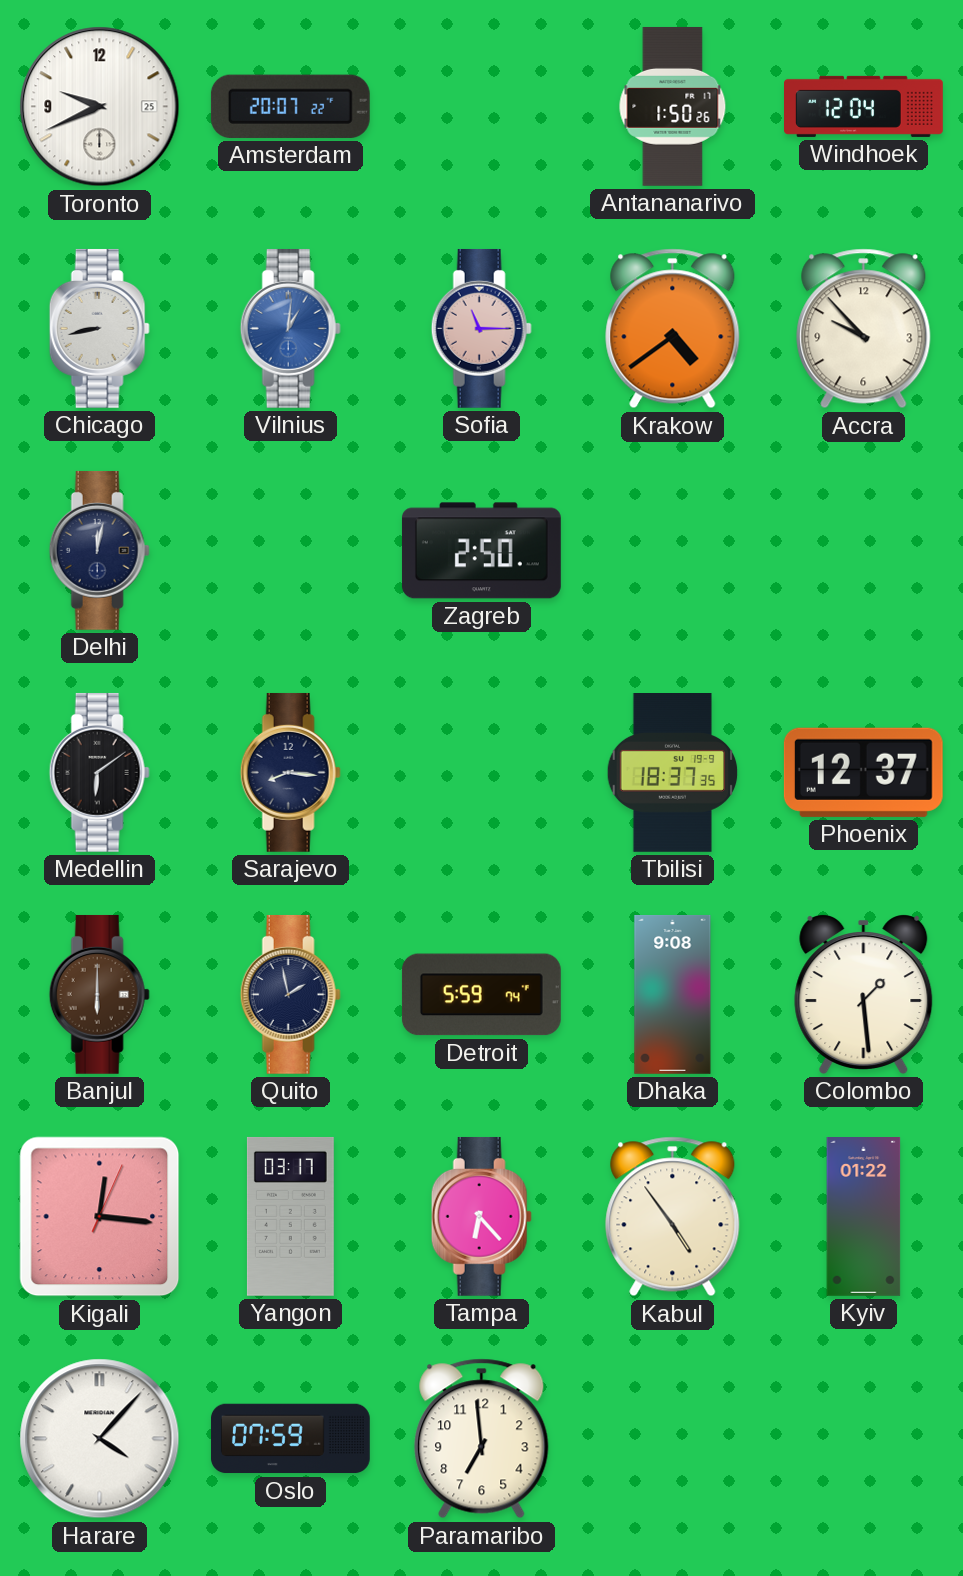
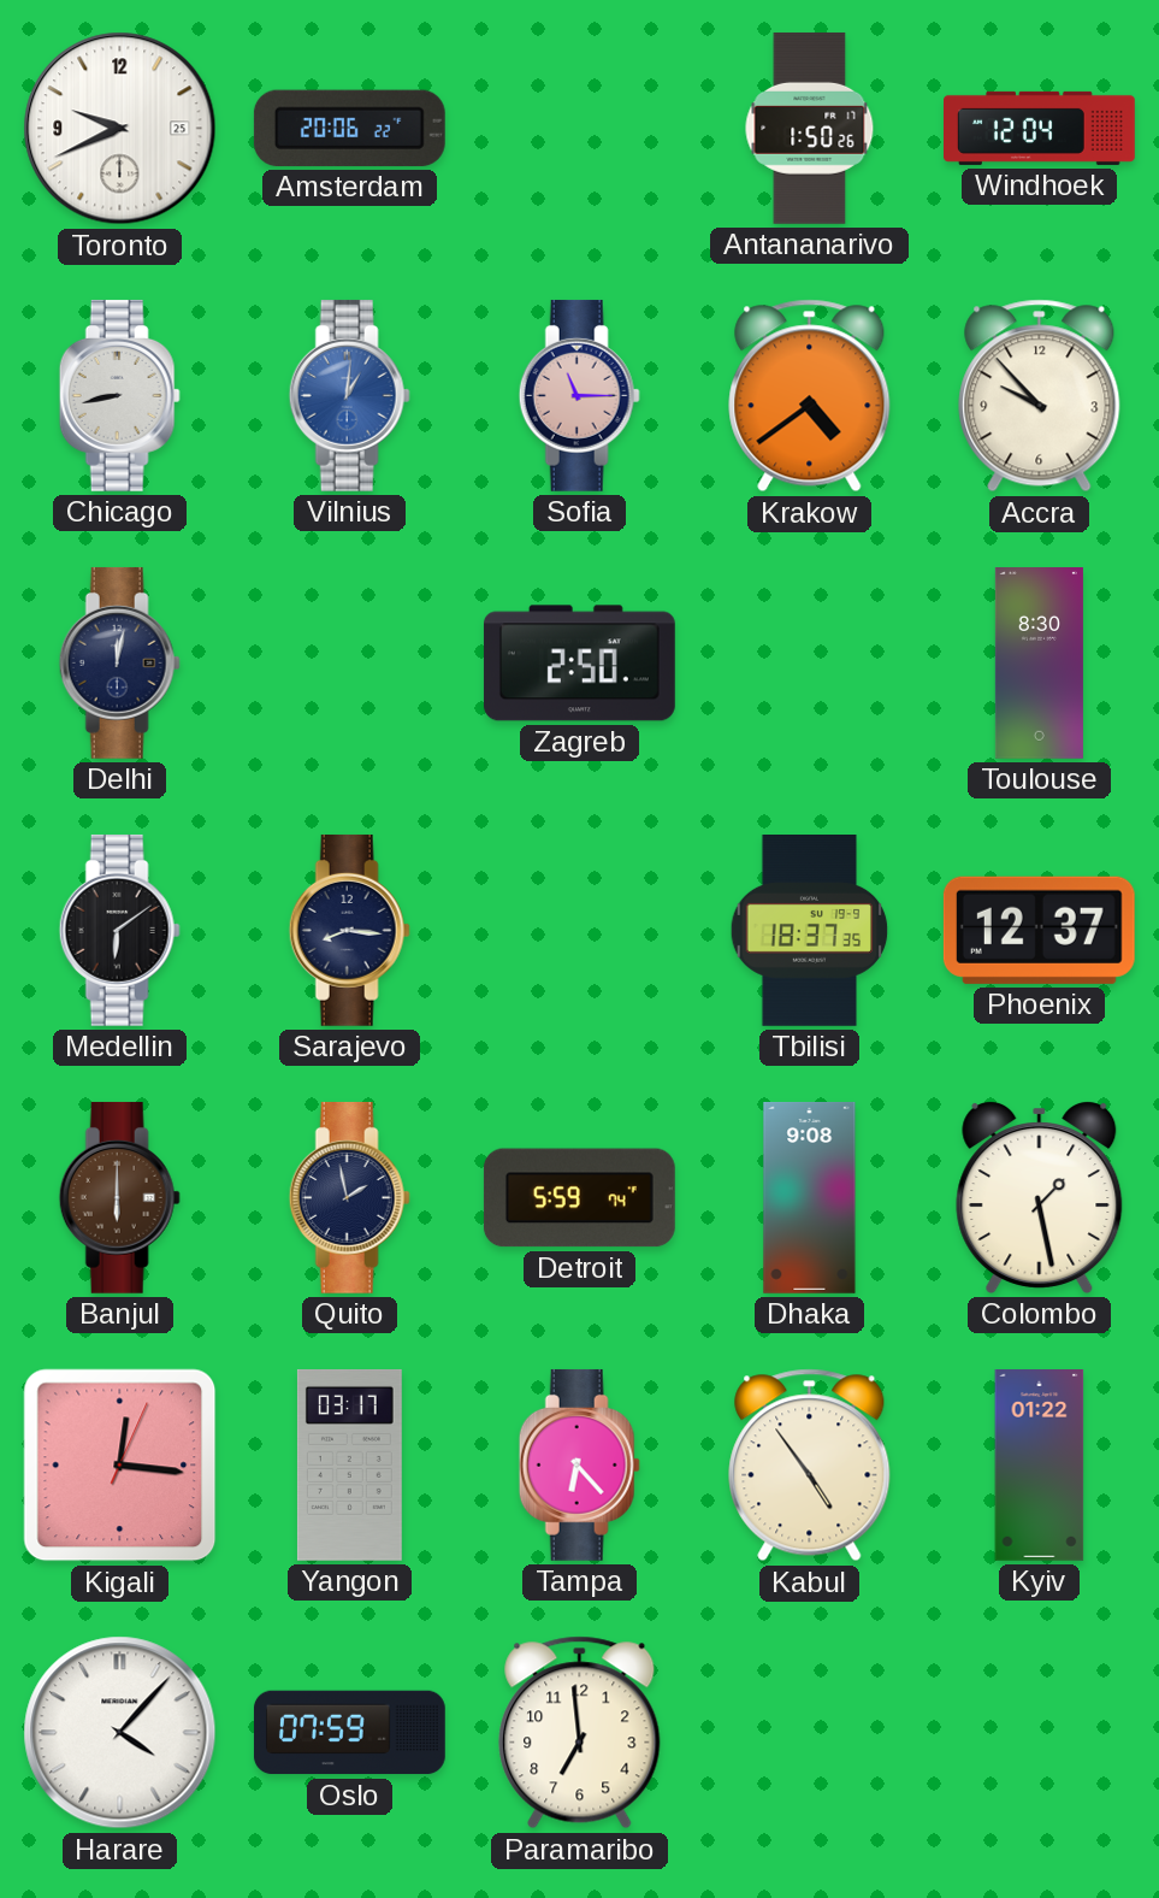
Amsterdam: 20:07 -> 20:06 (349, 128)
Toulouse: none -> 8:30 (1039, 664)
Colombo: 1:29 -> 1:28 (1040, 1197)
